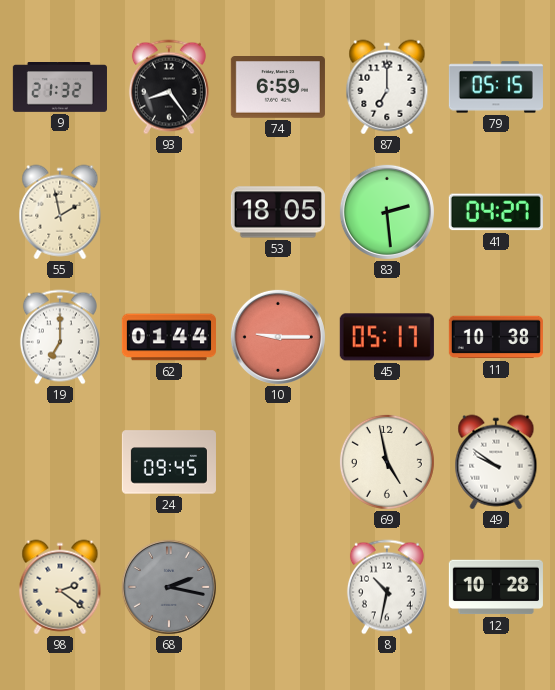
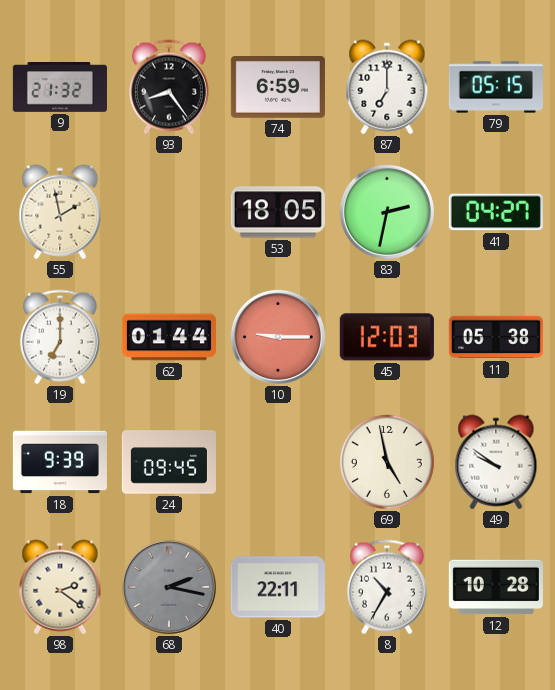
83: 2:29 -> 2:32 (387, 212)
45: 05:17 -> 12:03 (387, 337)
11: 10:38 -> 05:38 (496, 337)
18: none -> 9:39 (60, 462)
40: none -> 22:11 (278, 587)
8: 10:32 -> 10:35 (387, 587)
